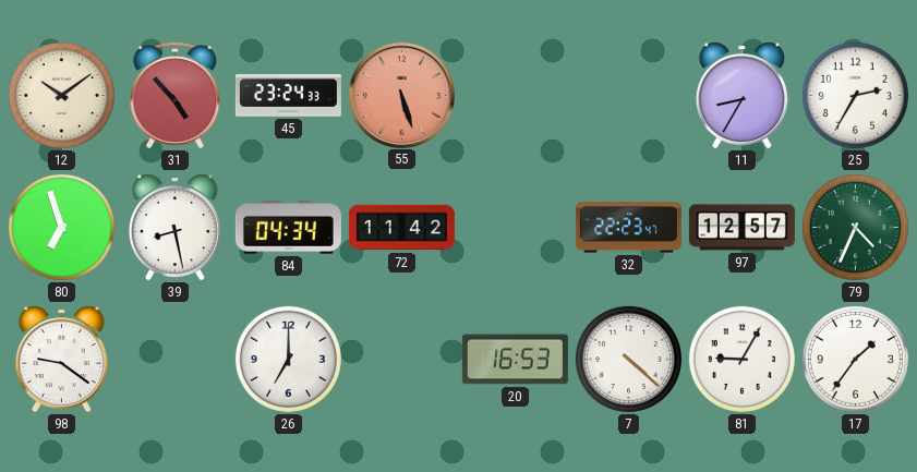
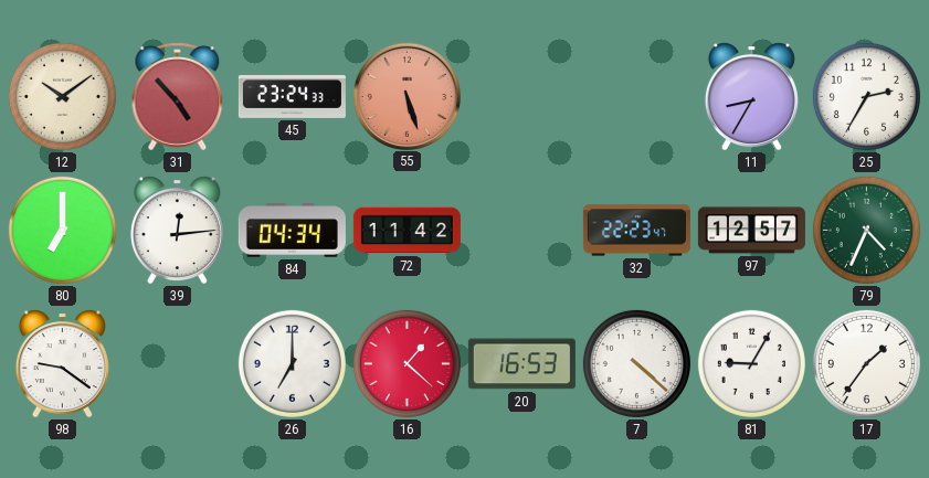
80: 6:57 -> 7:00 (62, 230)
39: 8:28 -> 12:14 (177, 231)
16: none -> 1:22 (407, 363)
